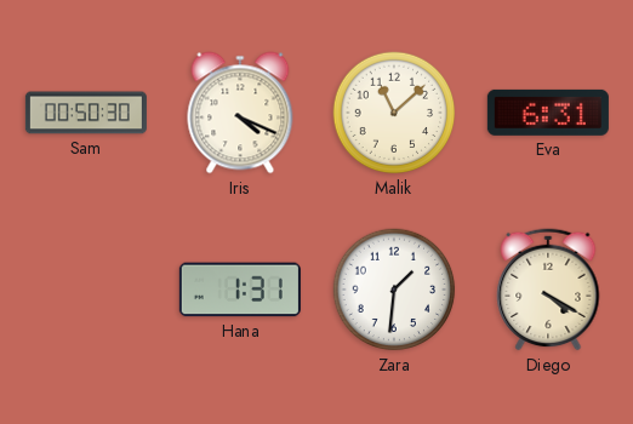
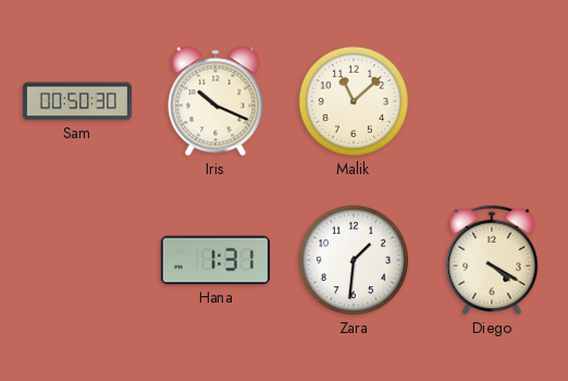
Iris: 4:19 -> 10:19 (215, 101)
Eva: 6:31 -> none (548, 113)
